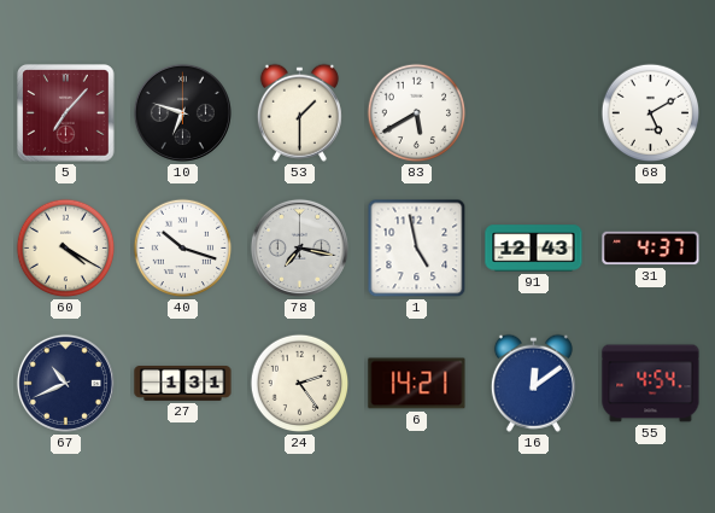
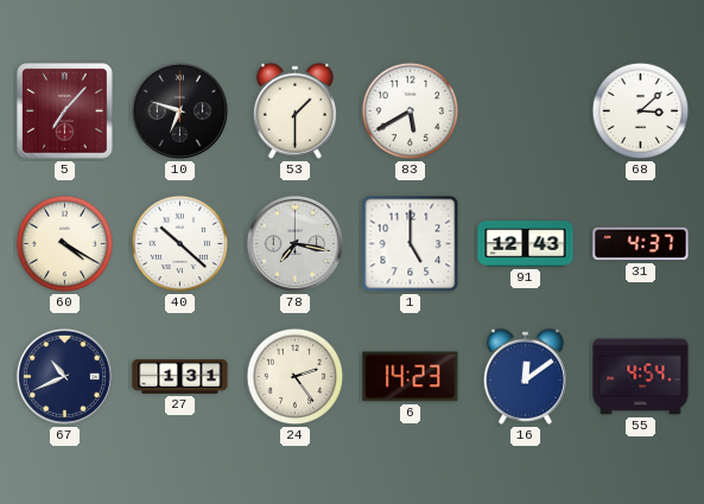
68: 5:10 -> 3:08 (641, 111)
40: 10:18 -> 10:22 (180, 244)
1: 4:58 -> 5:00 (411, 244)
6: 14:21 -> 14:23 (411, 377)
